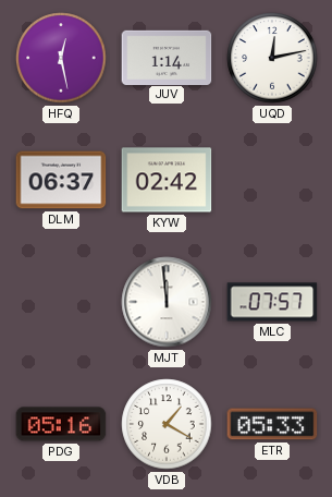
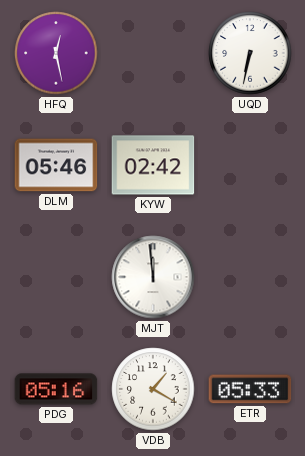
JUV: 1:14 -> none (167, 57)
UQD: 12:13 -> 6:32 (250, 53)
DLM: 06:37 -> 05:46 (56, 165)
MLC: 07:57 -> none (272, 302)
